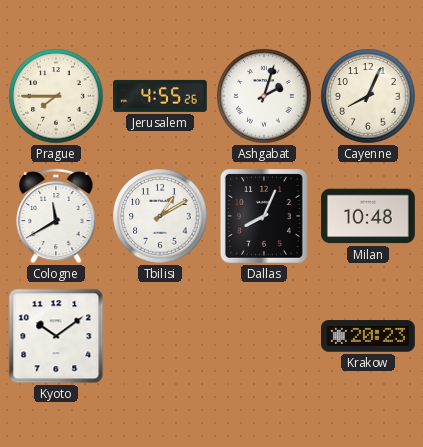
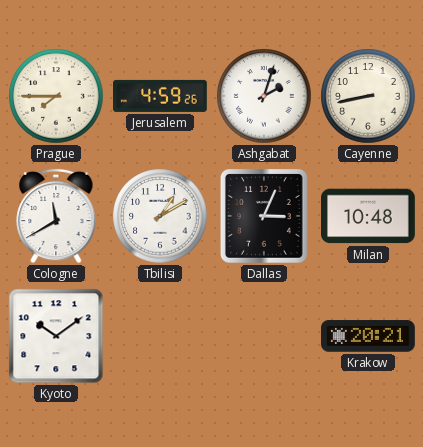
Jerusalem: 4:55 -> 4:59 (161, 96)
Cayenne: 8:04 -> 8:43 (368, 96)
Dallas: 8:04 -> 3:04 (265, 217)
Krakow: 20:23 -> 20:21 (369, 336)
